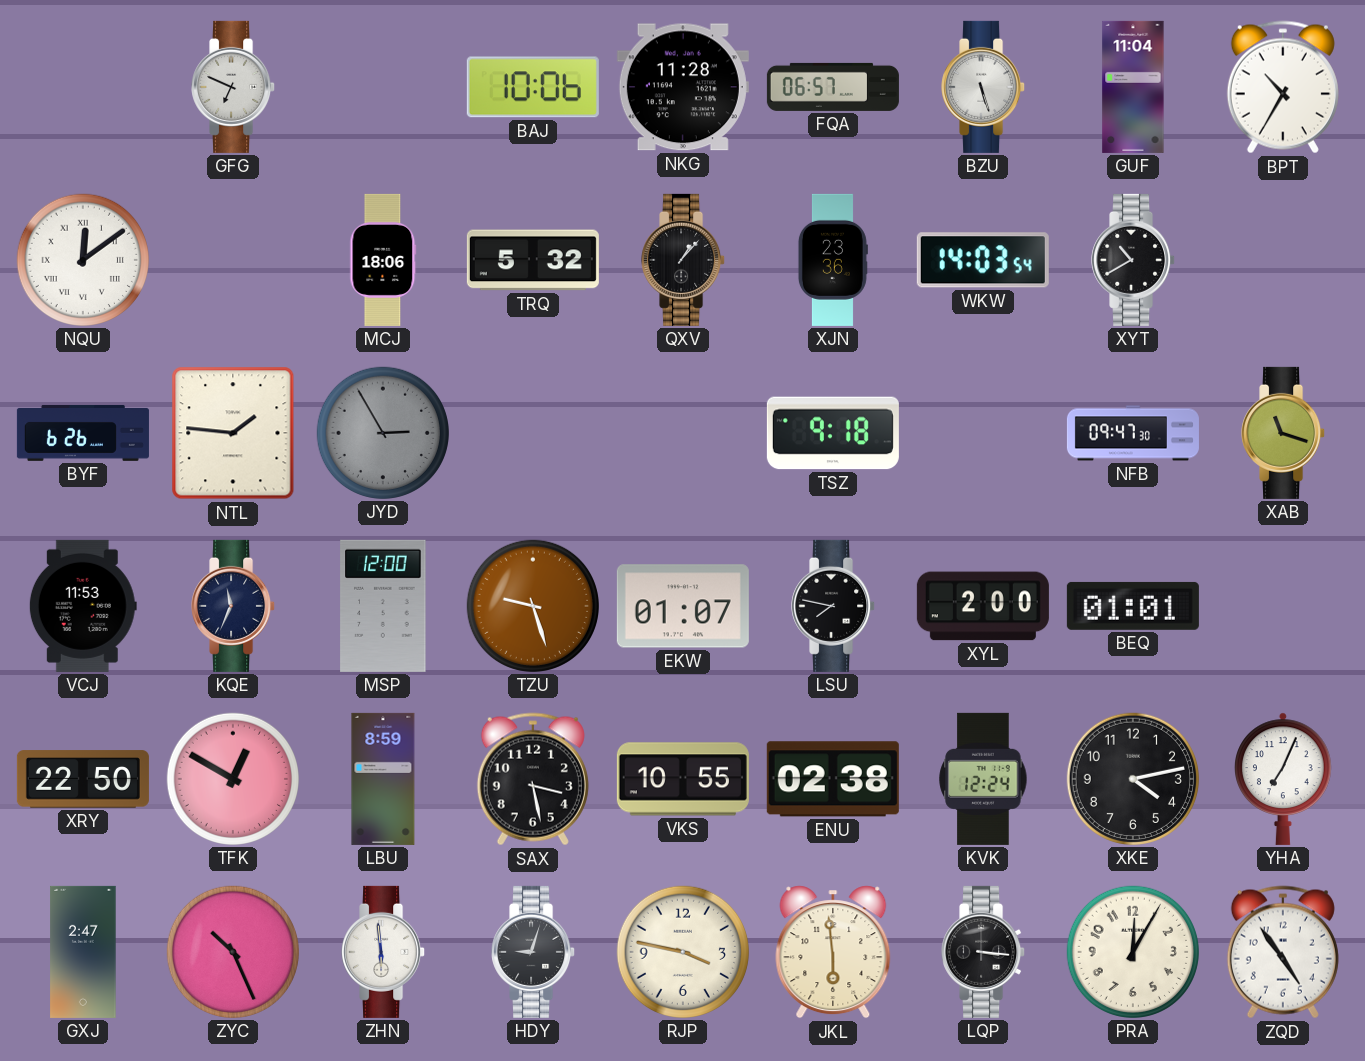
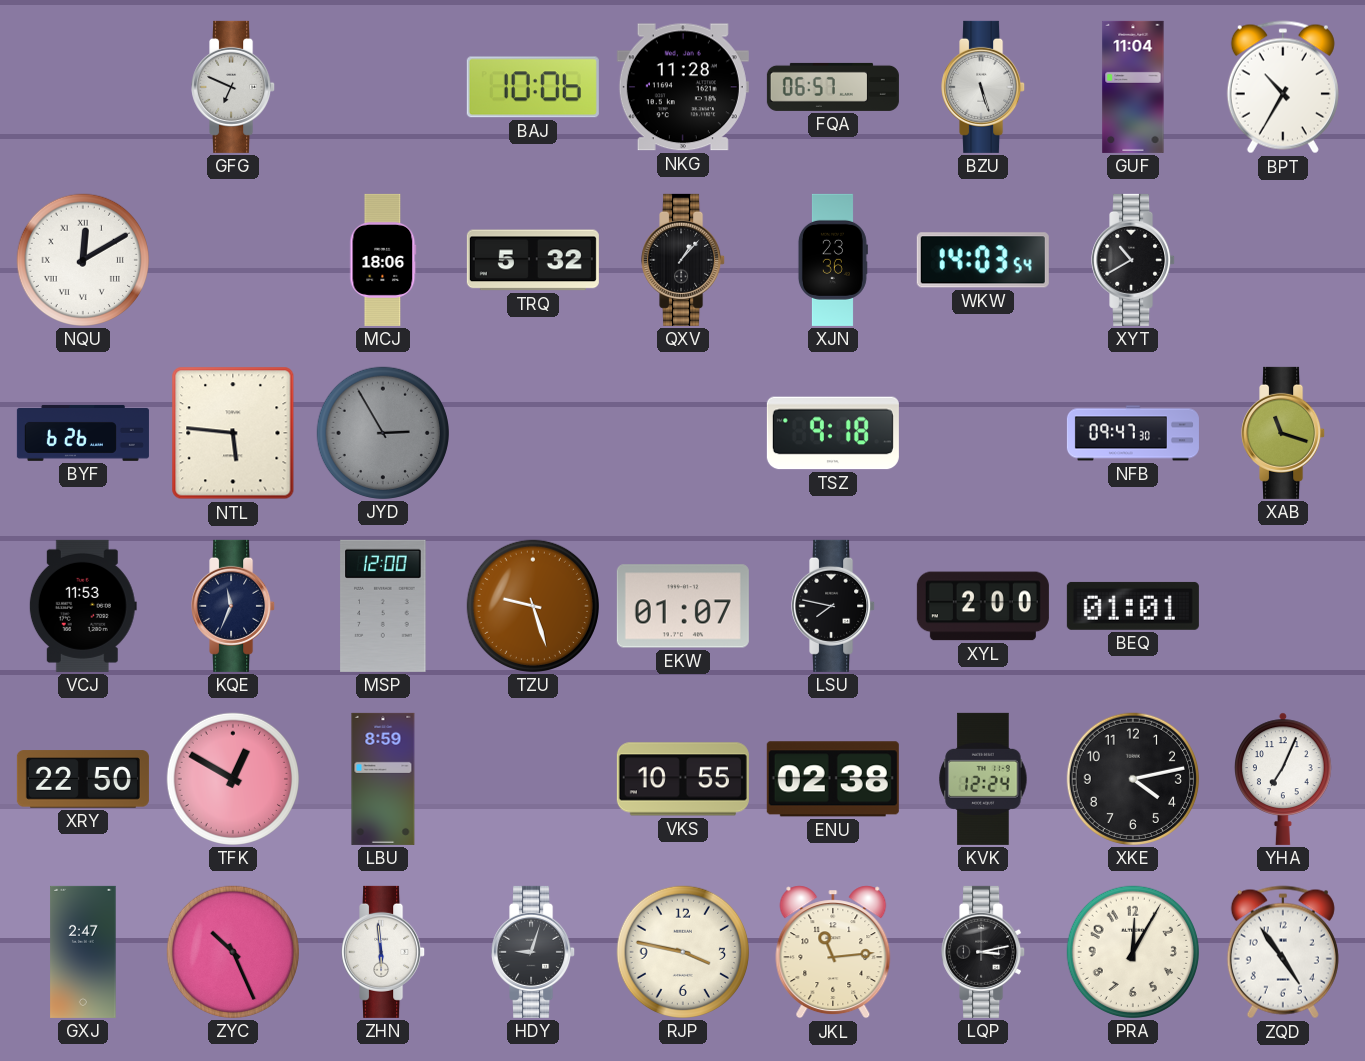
NQU: 12:09 -> 12:10 (83, 260)
NTL: 1:46 -> 5:46 (233, 433)
SAX: 3:28 -> none (533, 779)
JKL: 5:59 -> 11:14 (833, 952)
LQP: 3:16 -> 3:13 (984, 952)
